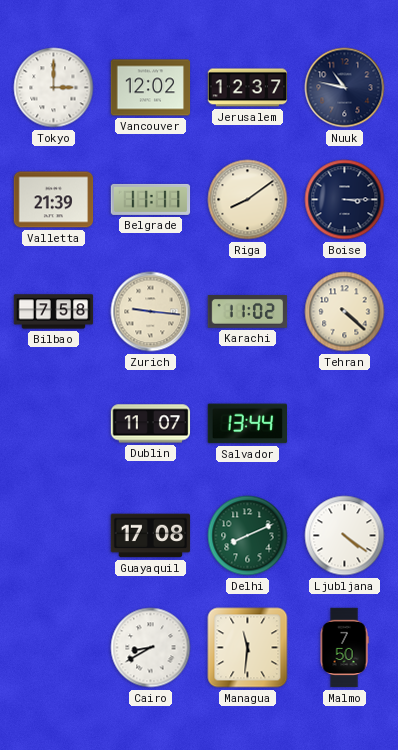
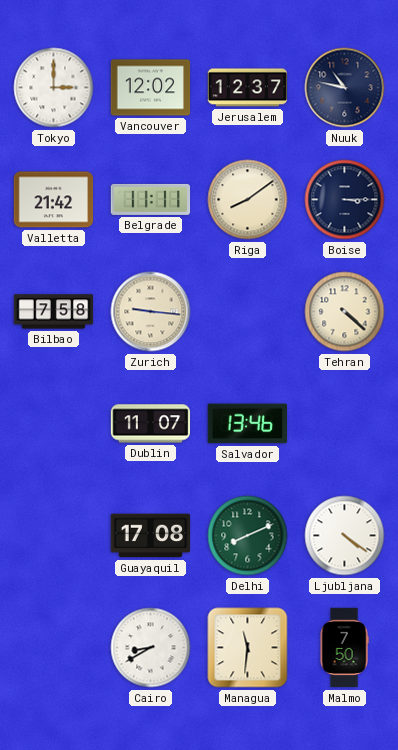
Valletta: 21:39 -> 21:42 (54, 200)
Karachi: 11:02 -> none (248, 312)
Salvador: 13:44 -> 13:46 (247, 424)
